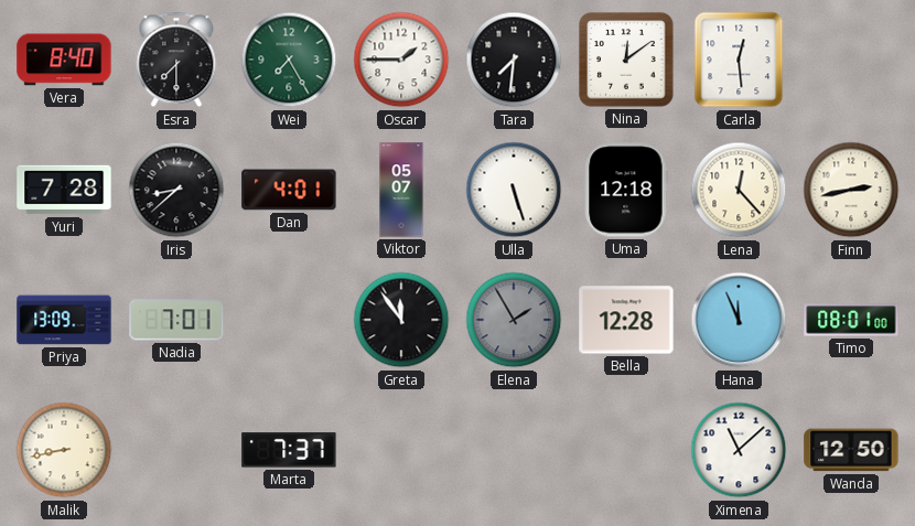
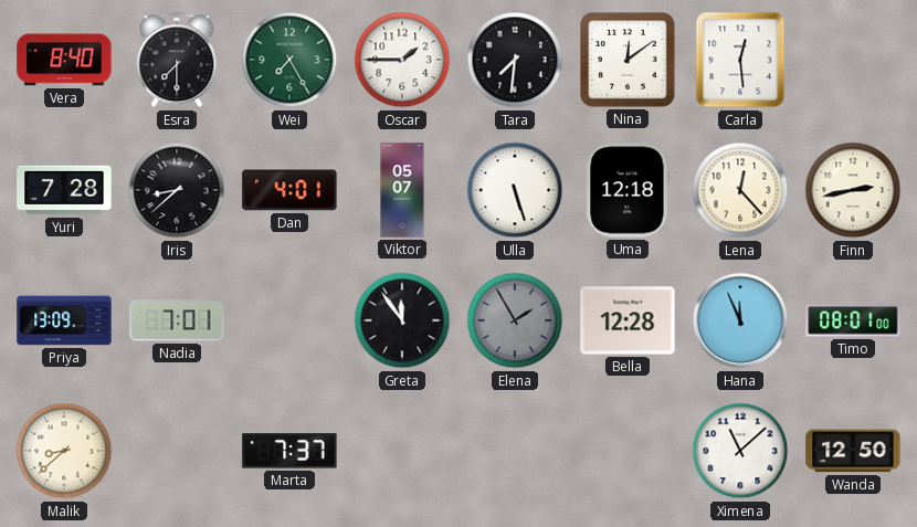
Malik: 8:43 -> 8:38 (64, 451)
